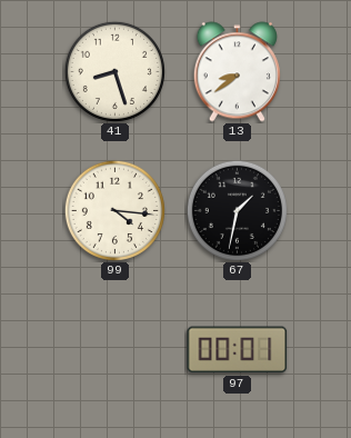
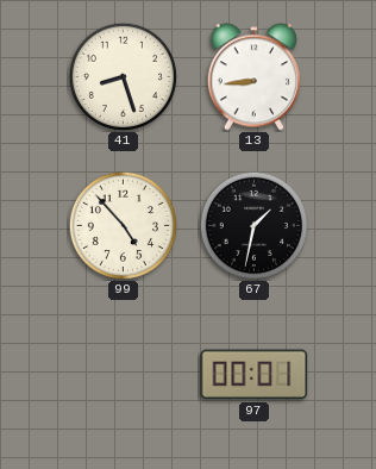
13: 8:39 -> 8:44 (253, 77)
99: 4:16 -> 4:53 (123, 225)
